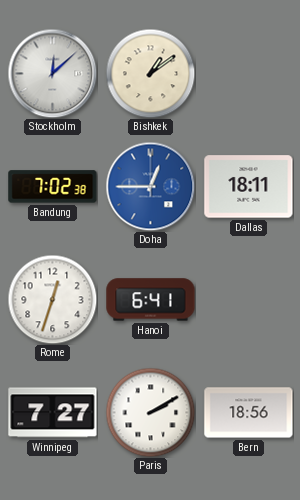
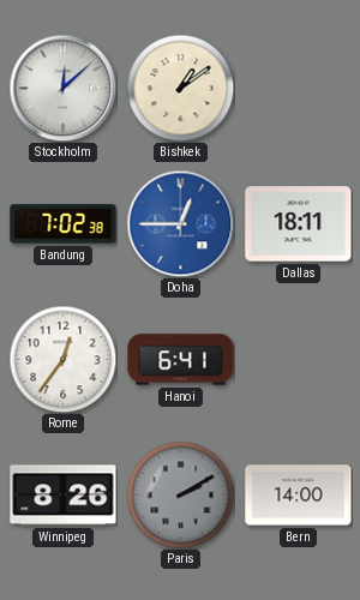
Rome: 12:33 -> 12:36 (62, 359)
Winnipeg: 7:27 -> 8:26 (64, 496)
Paris dial: white -> grey (180, 494)
Bern: 18:56 -> 14:00 (299, 496)
